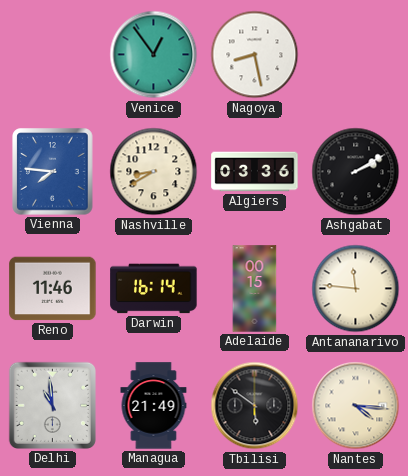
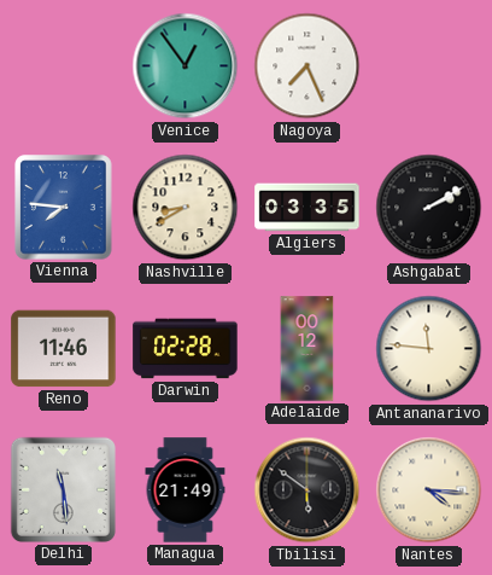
Nagoya: 8:28 -> 7:26 (307, 66)
Algiers: 03:36 -> 03:35 (307, 208)
Darwin: 16:14 -> 02:28 (186, 349)
Adelaide: 00:15 -> 00:12 (307, 349)
Delhi: 10:59 -> 11:29 (63, 489)
